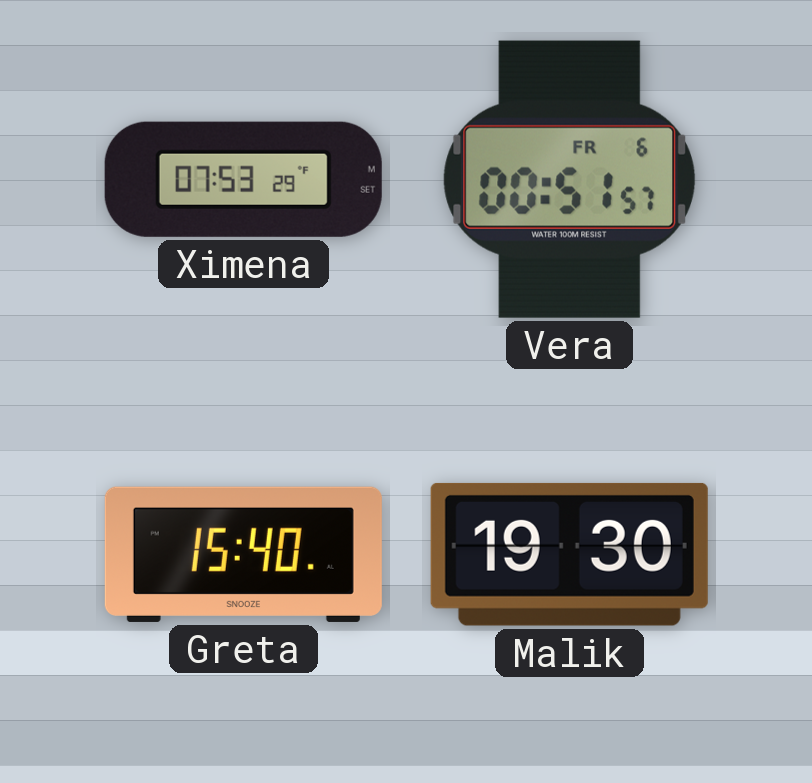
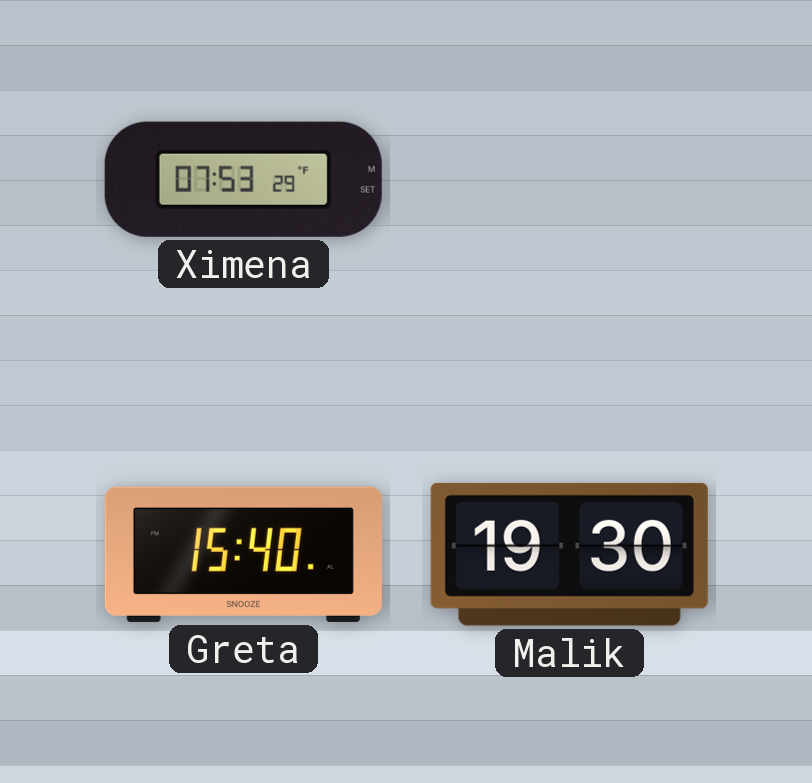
Vera: 00:51 -> none (569, 179)
